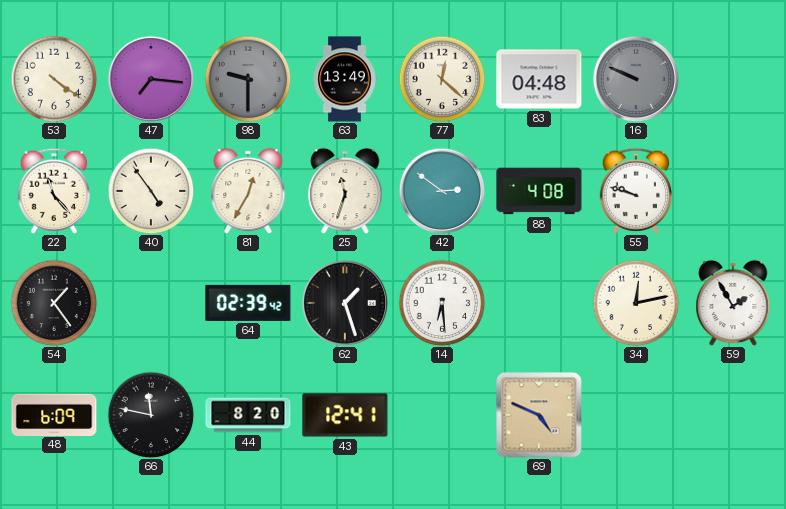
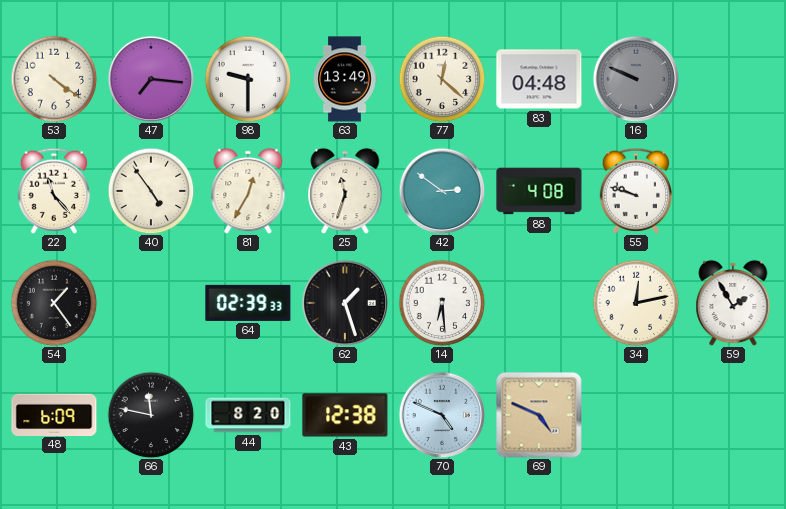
98 dial: grey -> white (248, 79)
64: 02:39:42 -> 02:39:33 (248, 303)
43: 12:41 -> 12:38 (345, 415)
70: none -> 4:49 (442, 415)
